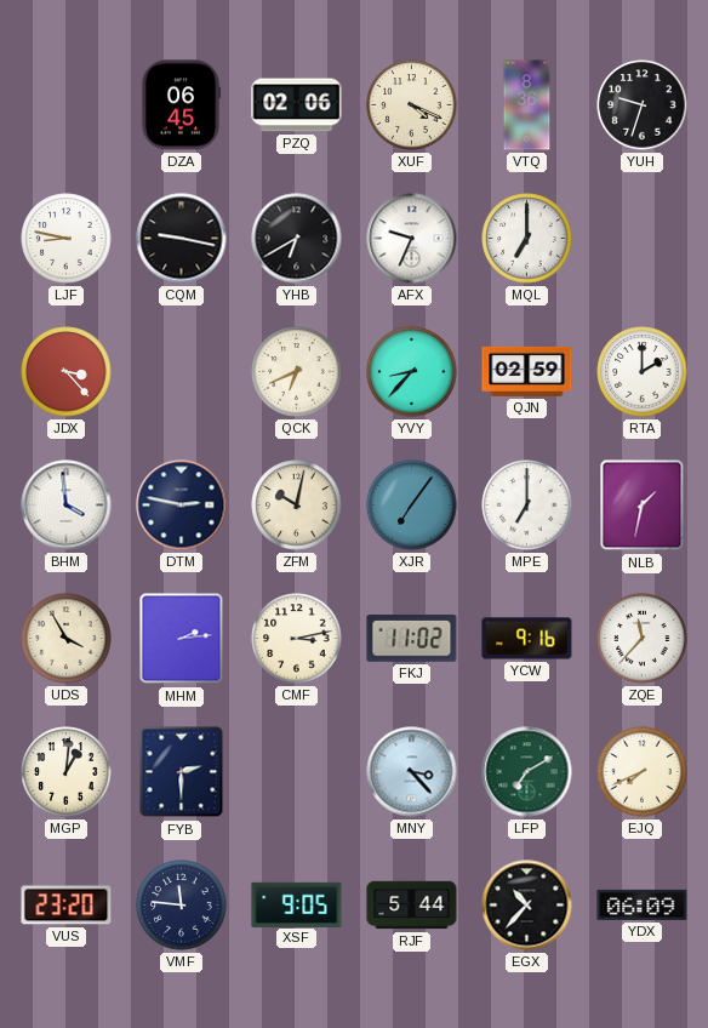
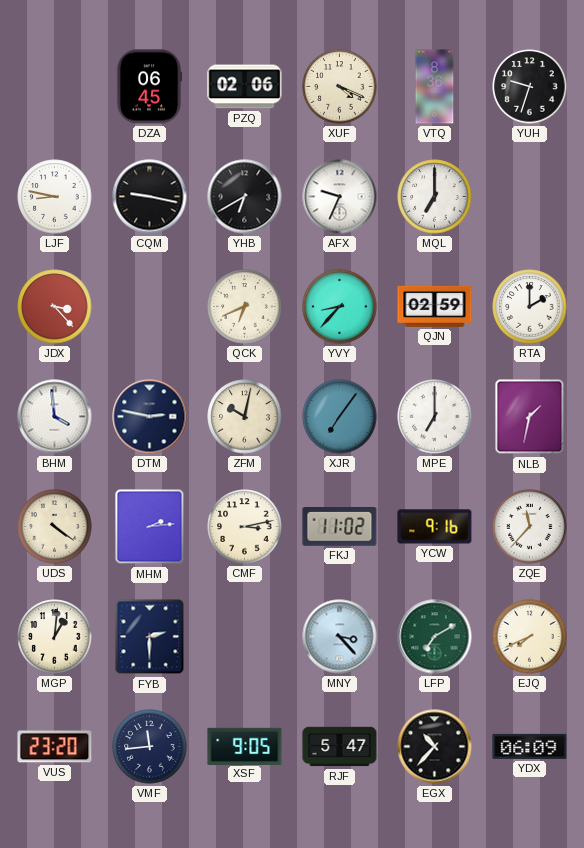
UDS: 3:55 -> 4:21 (55, 527)
VMF: 11:46 -> 11:44 (150, 747)
RJF: 5:44 -> 5:47 (340, 747)
